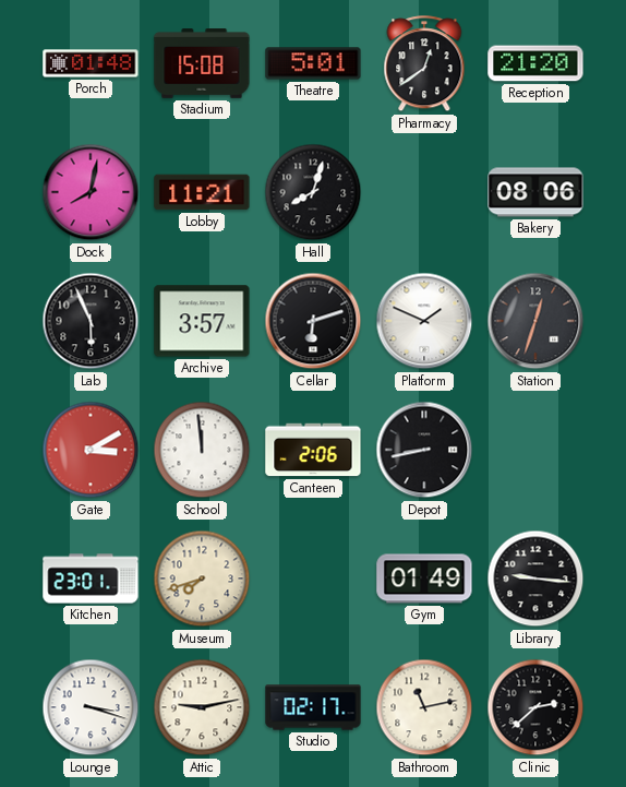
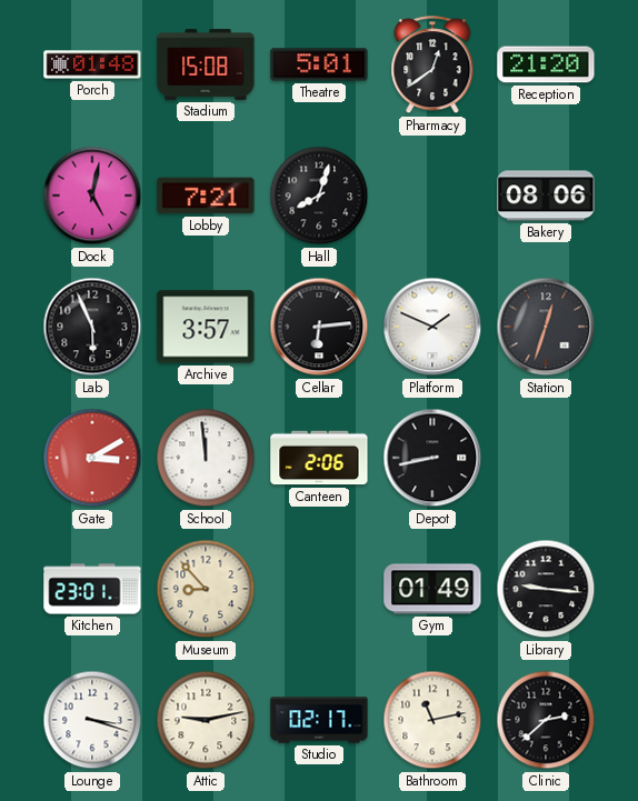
Dock: 8:02 -> 5:02 (92, 196)
Lobby: 11:21 -> 7:21 (206, 196)
Cellar: 6:12 -> 6:14 (319, 327)
Museum: 7:42 -> 8:53 (206, 589)
